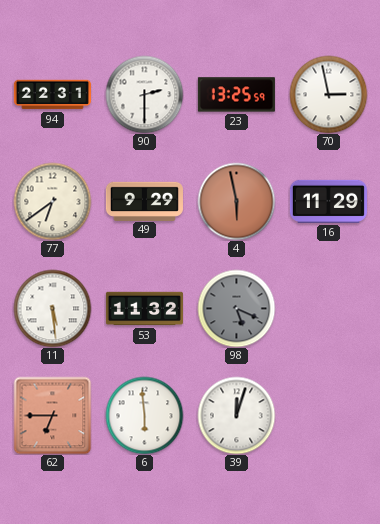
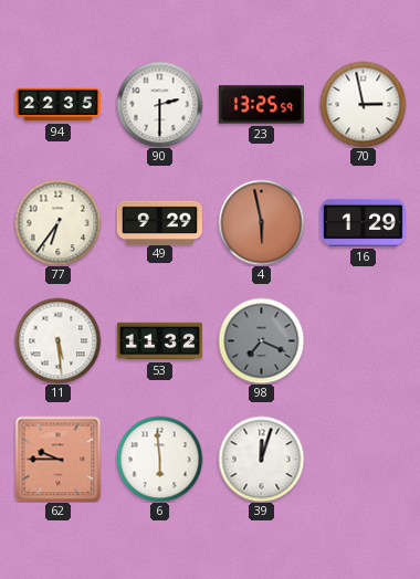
94: 22:31 -> 22:35 (57, 105)
77: 6:39 -> 6:36 (57, 222)
16: 11:29 -> 1:29 (363, 222)
98: 5:19 -> 7:19 (261, 340)
62: 6:45 -> 9:45 (57, 459)
